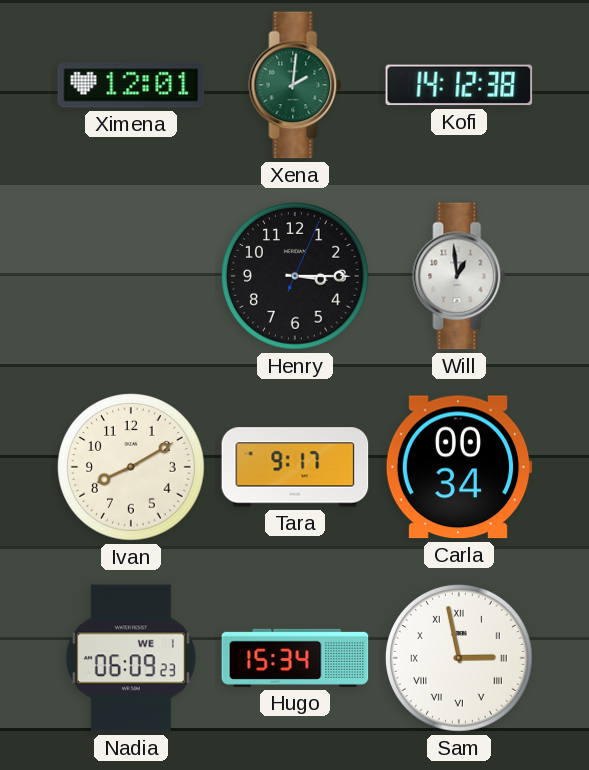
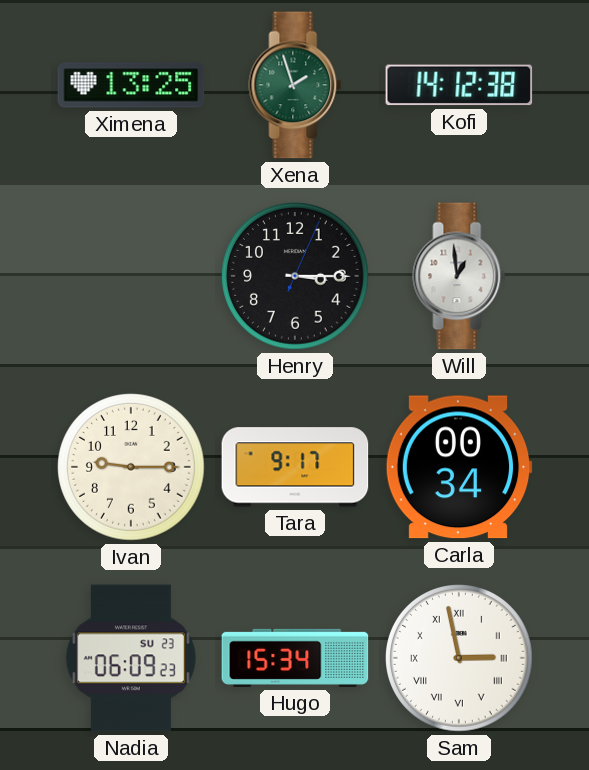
Ximena: 12:01 -> 13:25 (131, 85)
Xena: 2:01 -> 1:57 (295, 85)
Ivan: 8:10 -> 9:15 (132, 468)
Nadia date: WE 1 -> SU 23 (131, 658)
